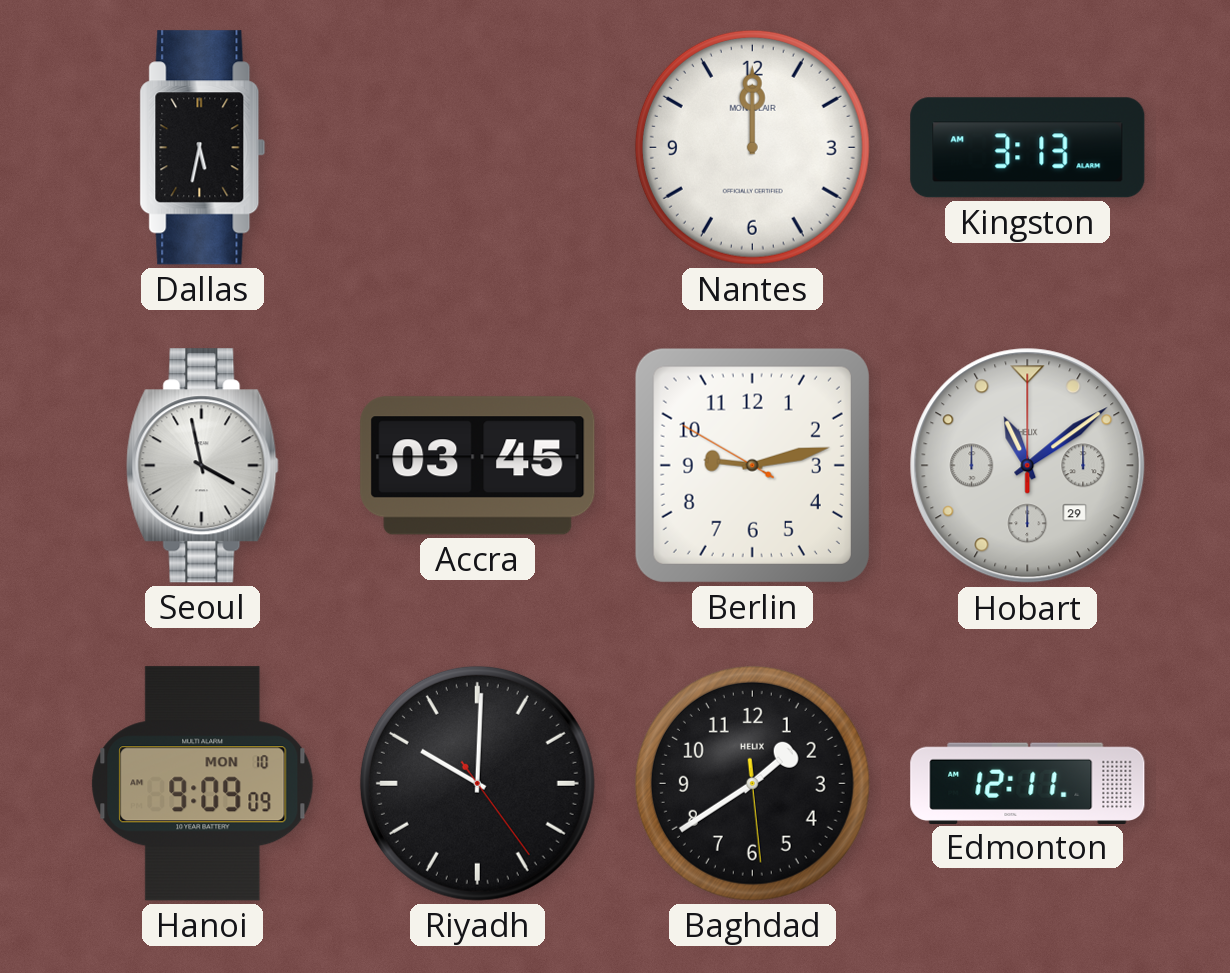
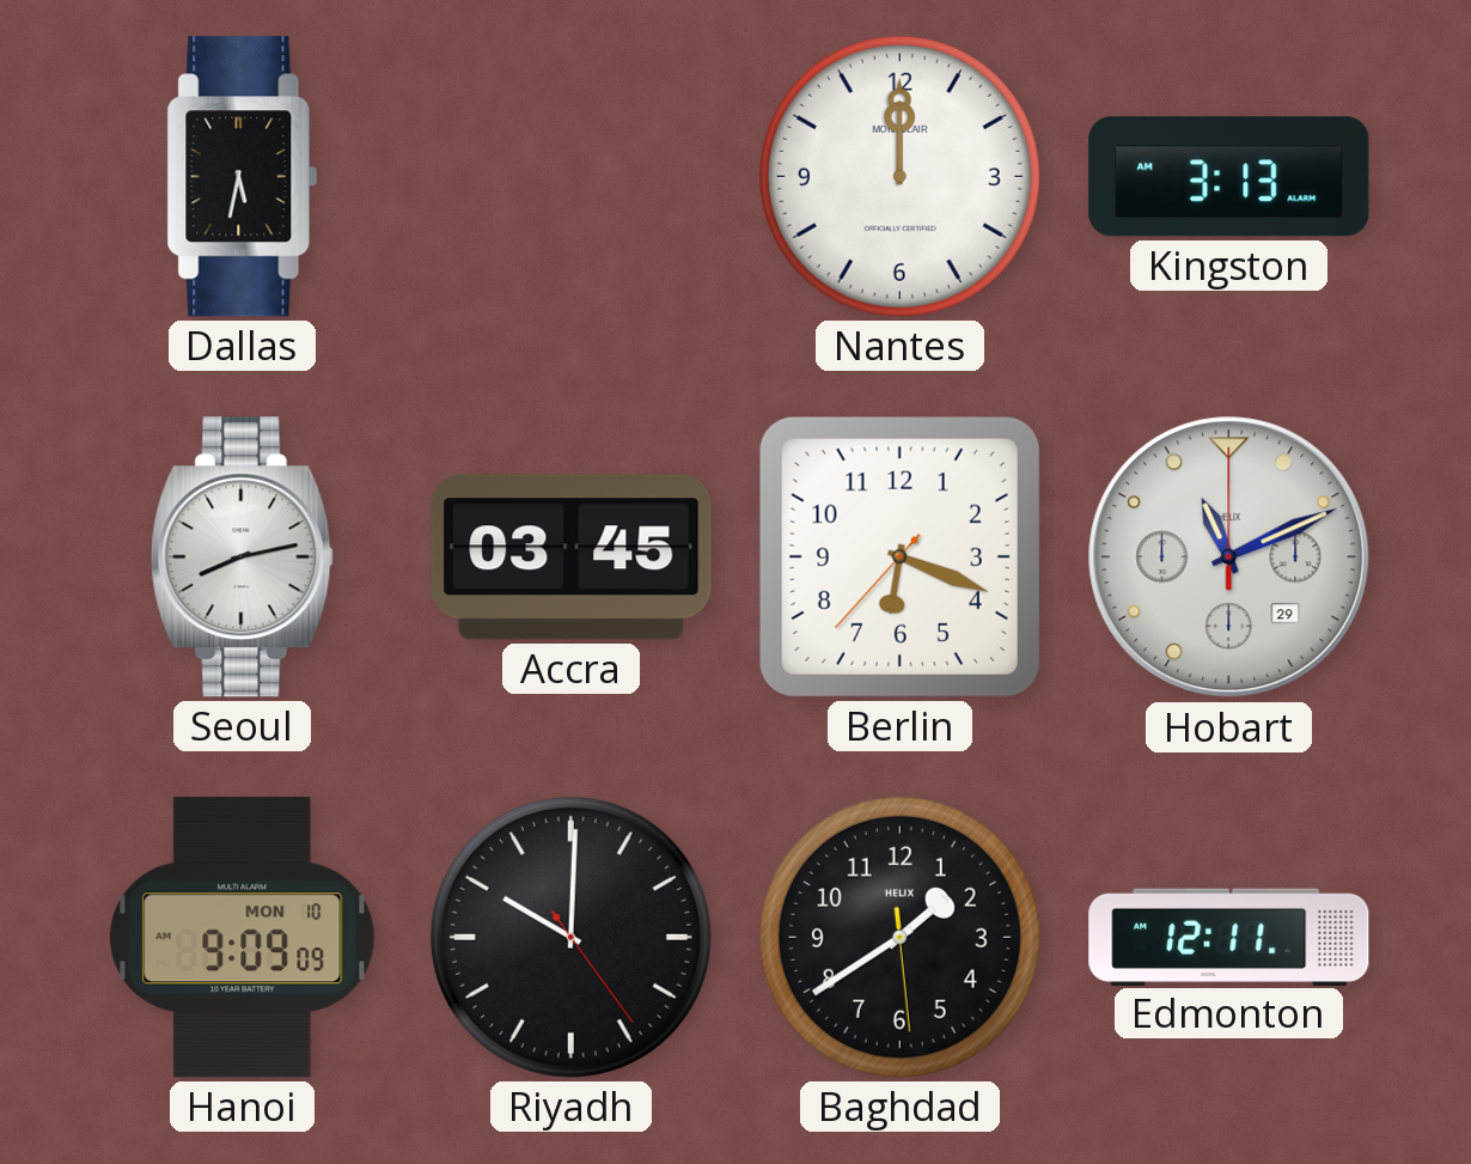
Seoul: 3:58 -> 8:13 (243, 557)
Berlin: 9:12 -> 6:18 (899, 556)
Hobart: 11:09 -> 11:11 (1229, 557)
